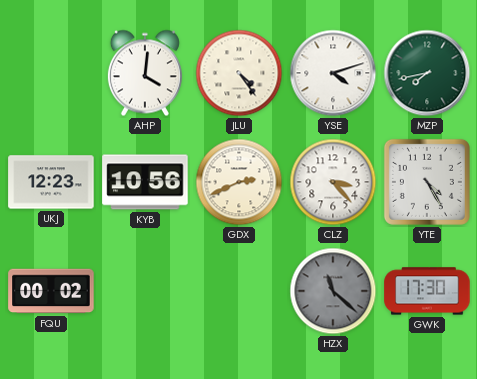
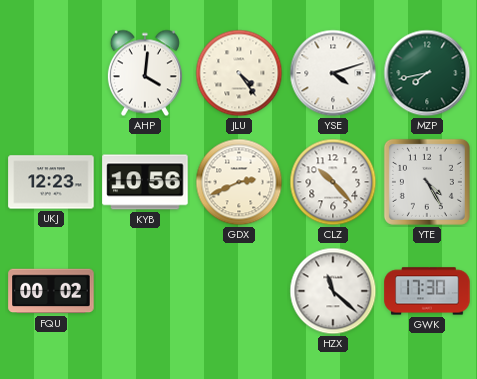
CLZ: 3:23 -> 10:23 (333, 182)
HZX dial: grey -> white (333, 291)
